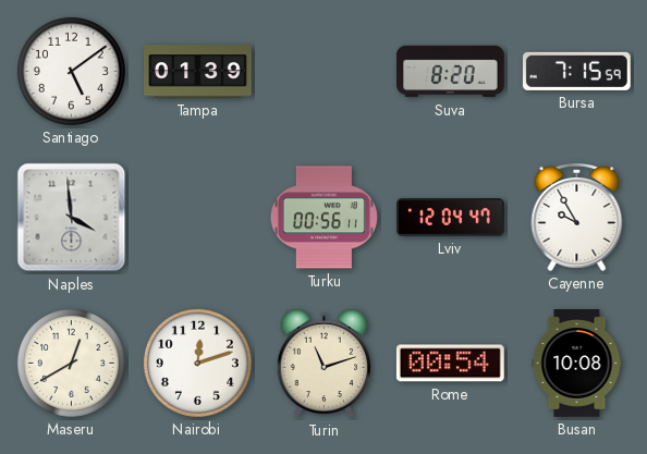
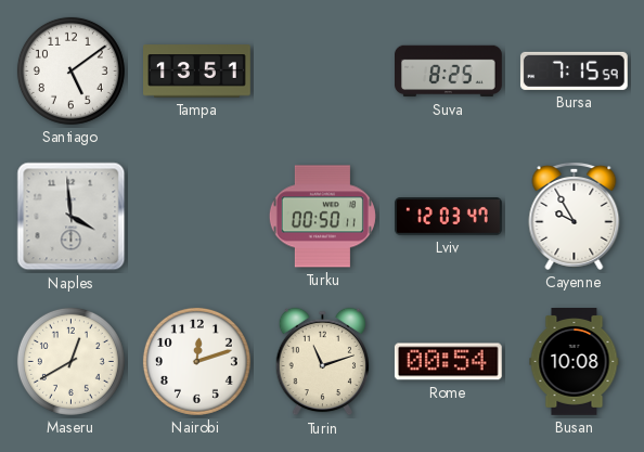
Tampa: 01:39 -> 13:51 (197, 72)
Suva: 8:20 -> 8:25 (449, 72)
Turku: 00:56 -> 00:50 (322, 217)
Lviv: 12:04 -> 12:03 (449, 217)
